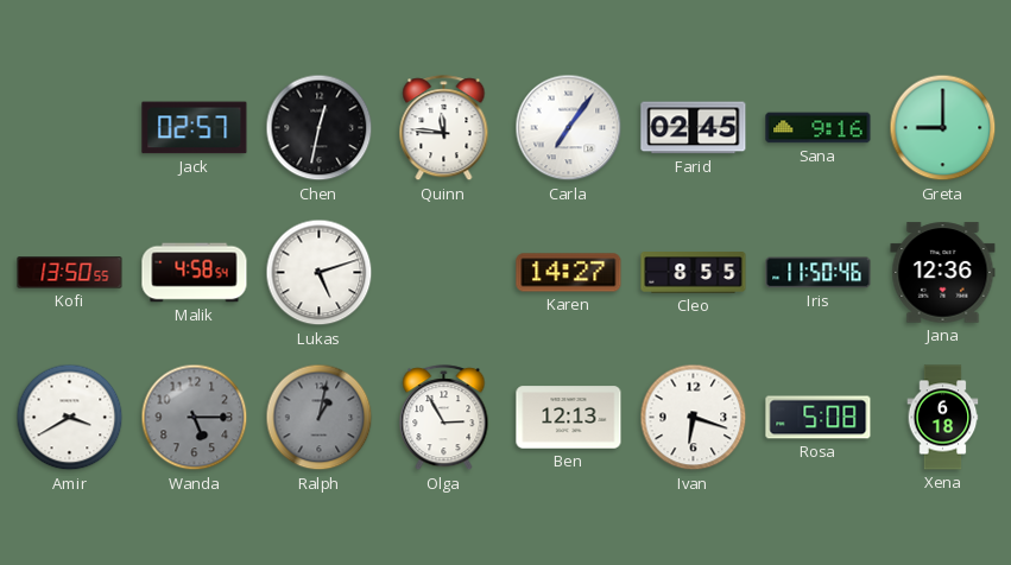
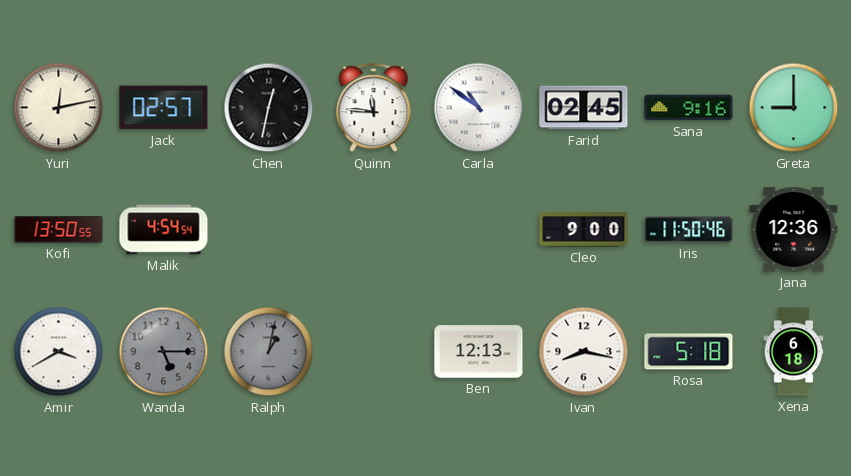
Yuri: none -> 12:13 (59, 108)
Carla: 7:06 -> 10:51 (479, 108)
Malik: 4:58 -> 4:54 (164, 230)
Lukas: 5:12 -> none (320, 273)
Karen: 14:27 -> none (569, 273)
Cleo: 8:55 -> 9:00 (584, 230)
Olga: 2:55 -> none (444, 418)
Ivan: 6:18 -> 8:17 (584, 352)
Rosa: 5:08 -> 5:18 (689, 352)
